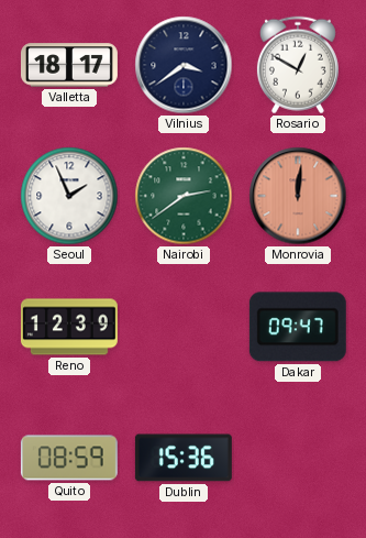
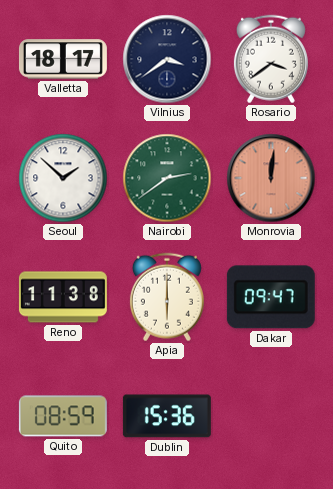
Rosario: 12:50 -> 3:39 (271, 59)
Seoul: 1:56 -> 1:52 (63, 178)
Reno: 12:39 -> 11:38 (63, 297)
Apia: none -> 6:00 (167, 297)
